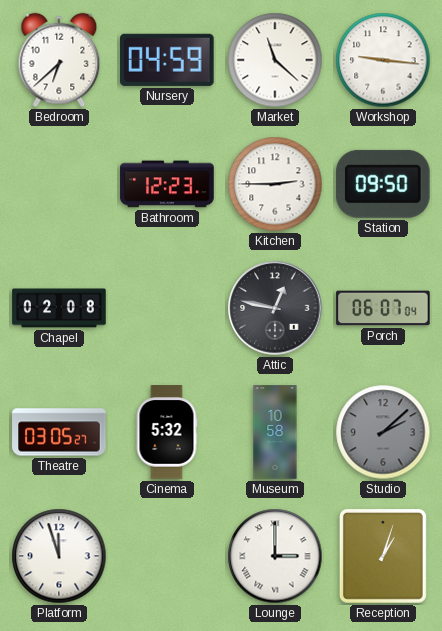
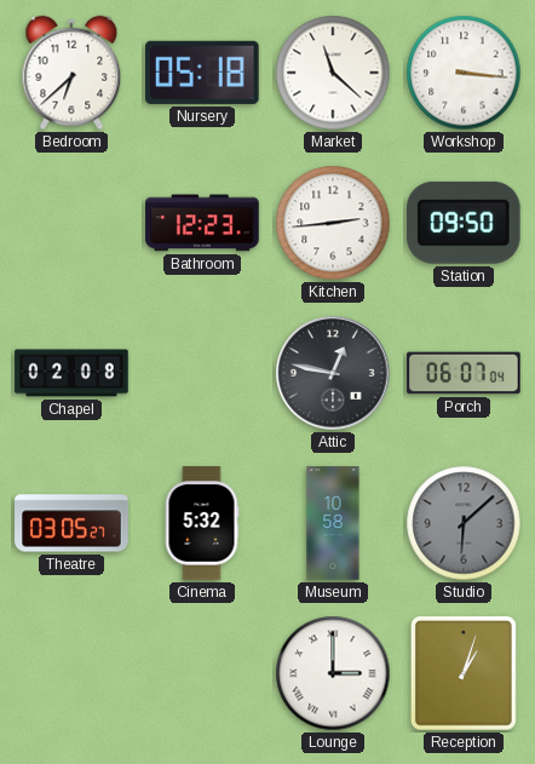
Nursery: 04:59 -> 05:18 (203, 73)
Workshop: 9:16 -> 3:16 (464, 73)
Kitchen: 2:45 -> 2:44 (333, 223)
Studio: 2:08 -> 6:08 (464, 523)
Platform: 11:57 -> none (59, 556)
